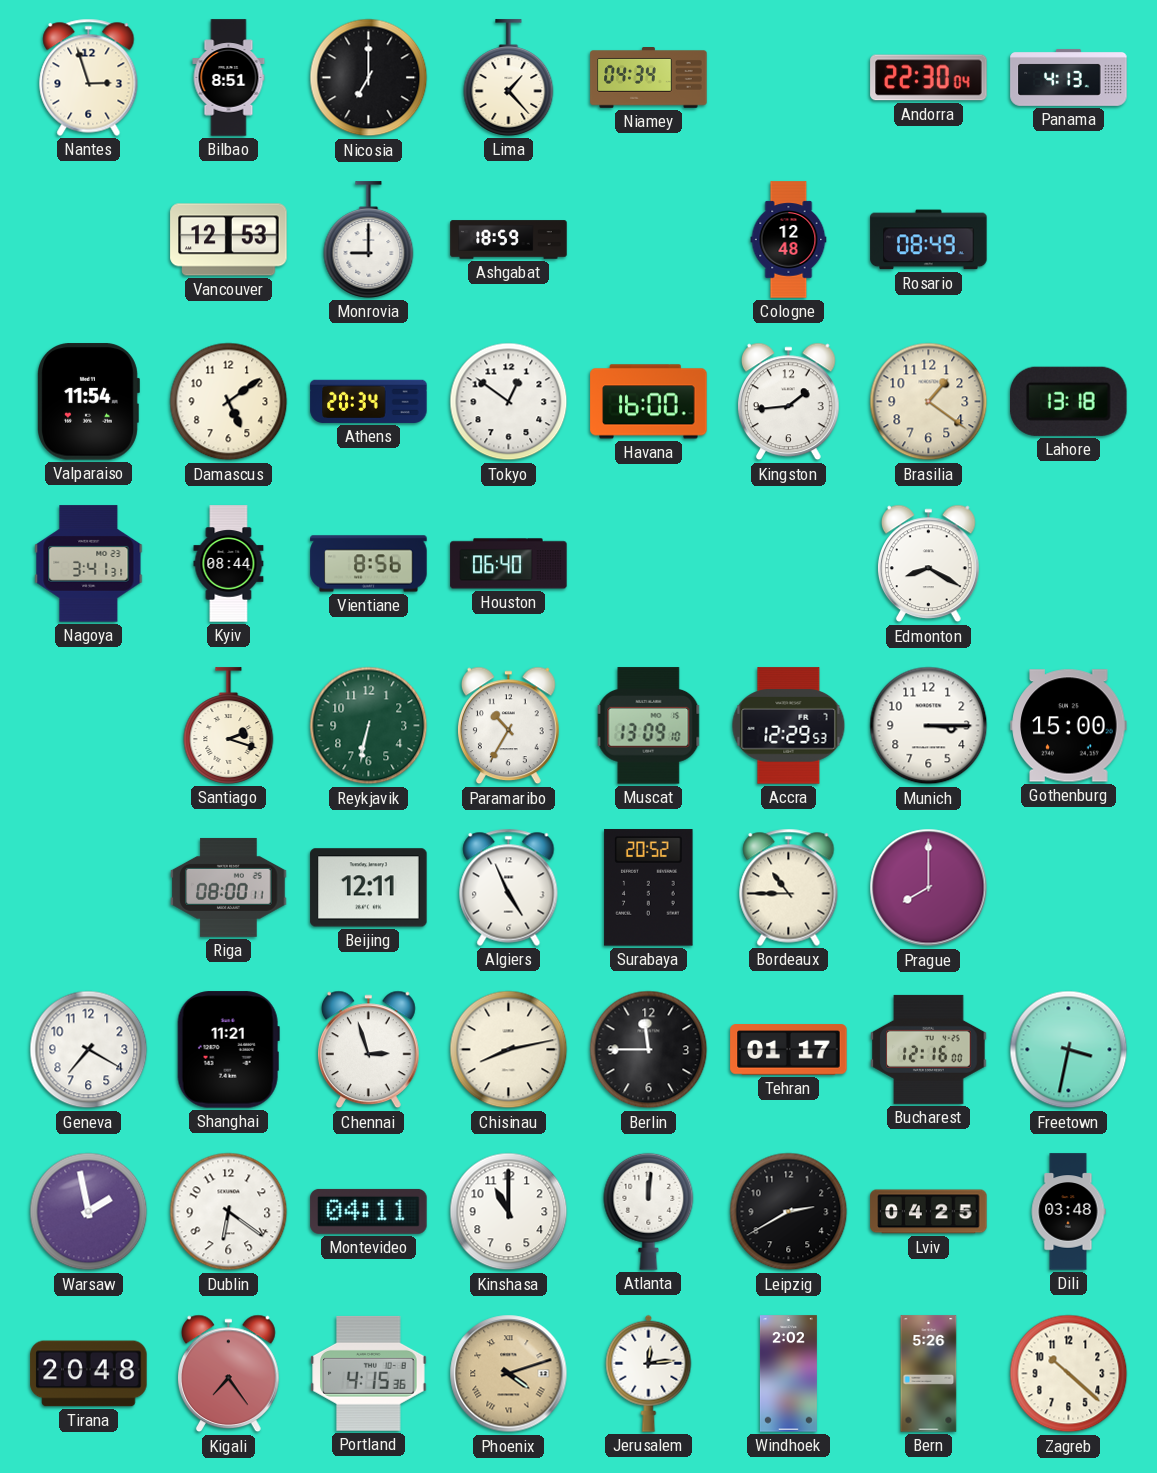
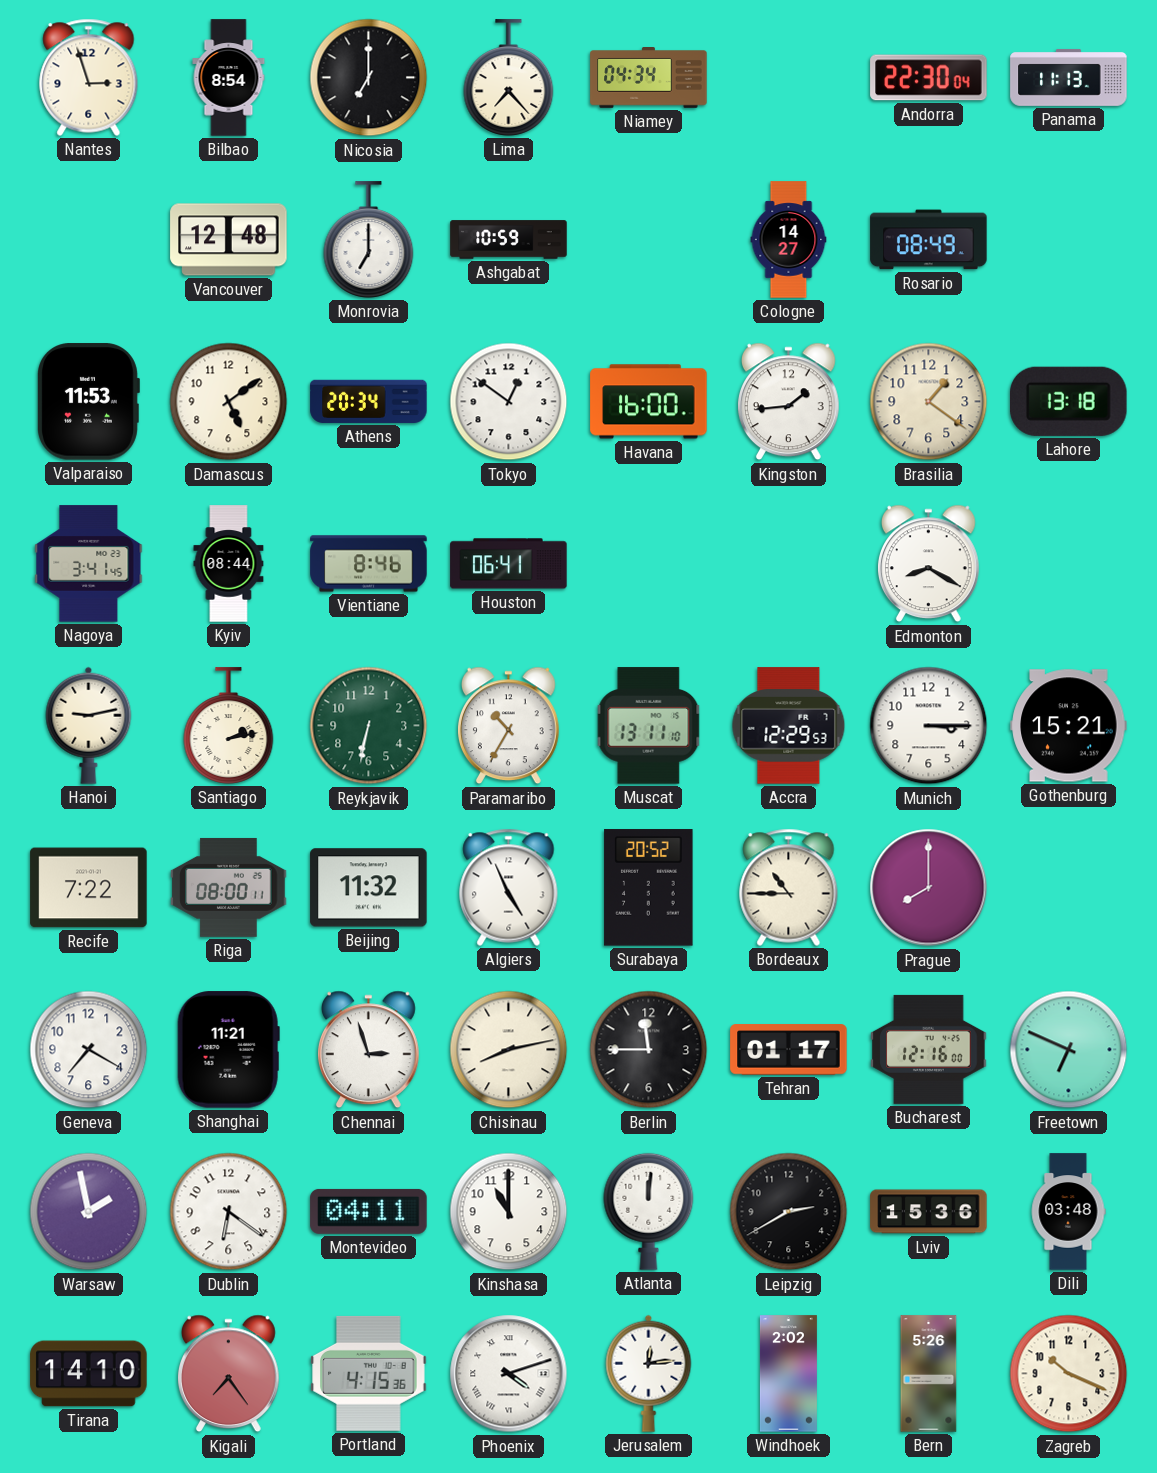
Bilbao: 8:51 -> 8:54 (229, 78)
Lima: 1:23 -> 7:23 (509, 78)
Panama: 4:13 -> 11:13 (1069, 77)
Vancouver: 12:53 -> 12:48 (229, 240)
Monrovia: 9:00 -> 7:00 (369, 240)
Ashgabat: 18:59 -> 10:59 (509, 240)
Cologne: 12:48 -> 14:27 (789, 240)
Valparaiso: 11:54 -> 11:53 (89, 402)
Nagoya: 3:41:31 -> 3:41:45 (89, 564)
Vientiane: 8:56 -> 8:46 (369, 564)
Houston: 06:40 -> 06:41 (509, 564)
Hanoi: none -> 9:13 (89, 725)
Santiago: 2:18 -> 2:13 (229, 726)
Muscat: 13:09 -> 13:11 (649, 726)
Gothenburg: 15:00 -> 15:21 (1069, 726)
Recife: none -> 7:22 (89, 888)
Beijing: 12:11 -> 11:32 (369, 888)
Freetown: 3:32 -> 6:49 (1069, 1050)
Lviv: 04:25 -> 15:36 (929, 1212)
Tirana: 20:48 -> 14:10 (89, 1374)
Phoenix dial: champagne -> white (509, 1374)
Zagreb: 10:22 -> 10:19 (1069, 1374)
